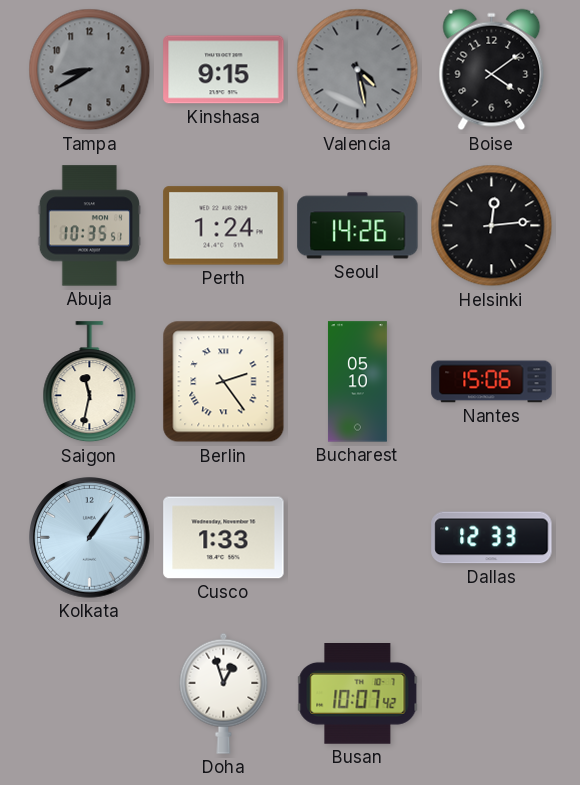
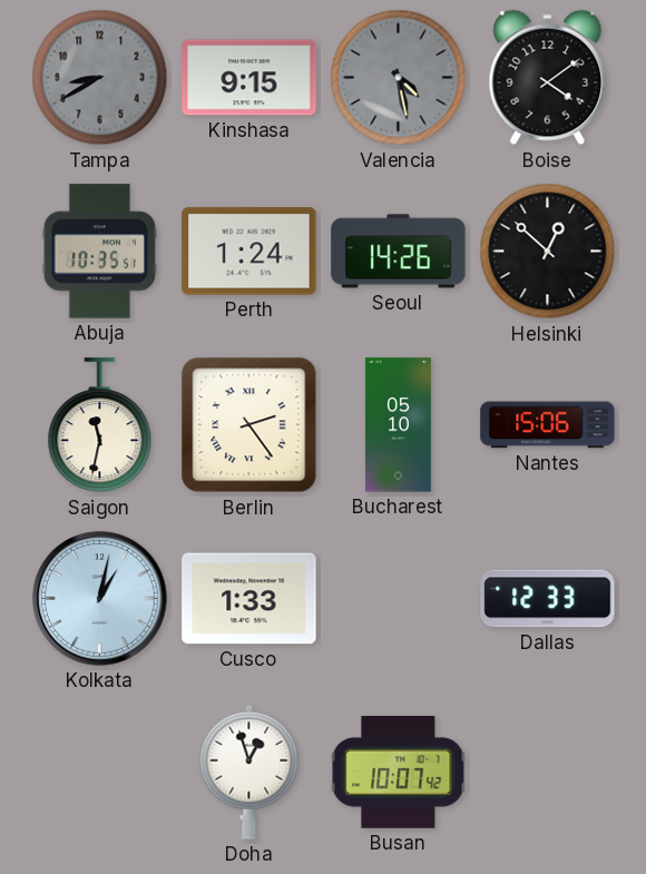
Helsinki: 12:14 -> 12:52 (548, 252)
Kolkata: 1:06 -> 1:02 (100, 599)
